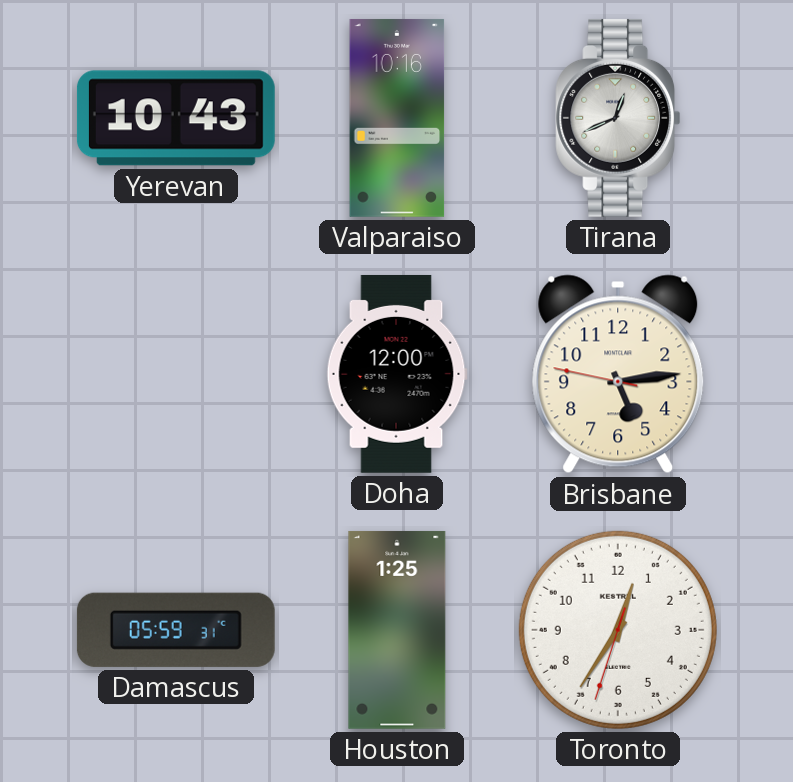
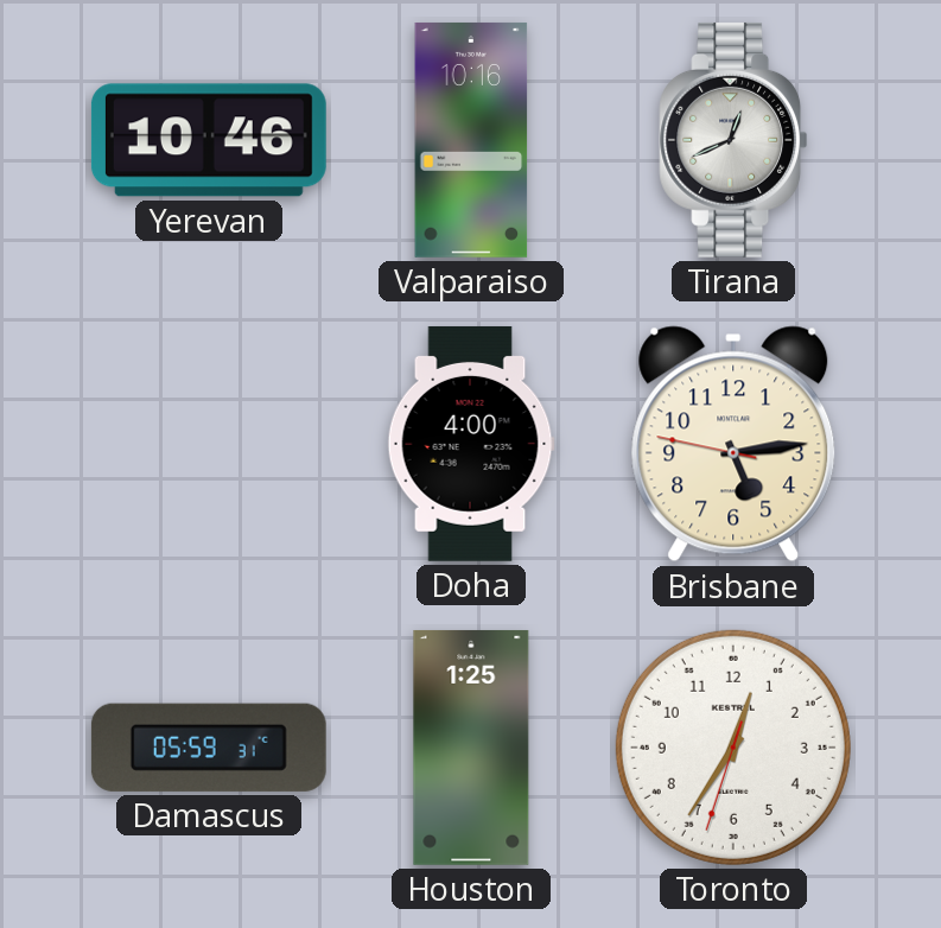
Yerevan: 10:43 -> 10:46 (209, 140)
Doha: 12:00 -> 4:00 (471, 444)
